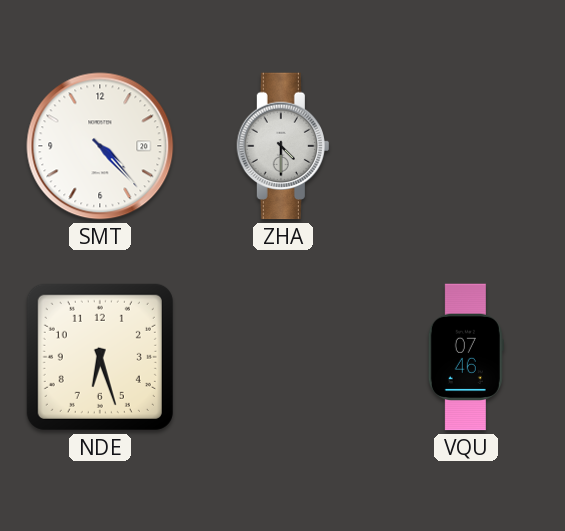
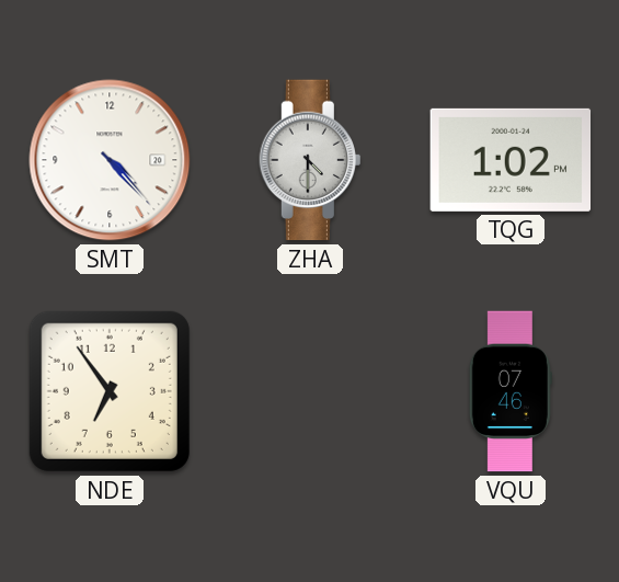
TQG: none -> 1:02 (511, 160)
NDE: 6:27 -> 6:54 (110, 391)
